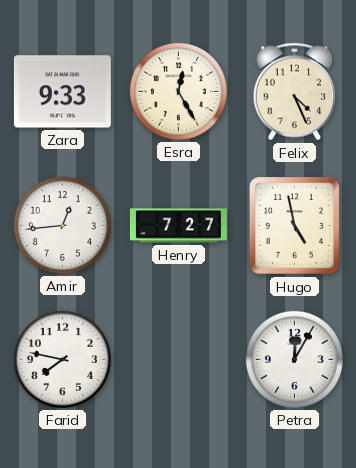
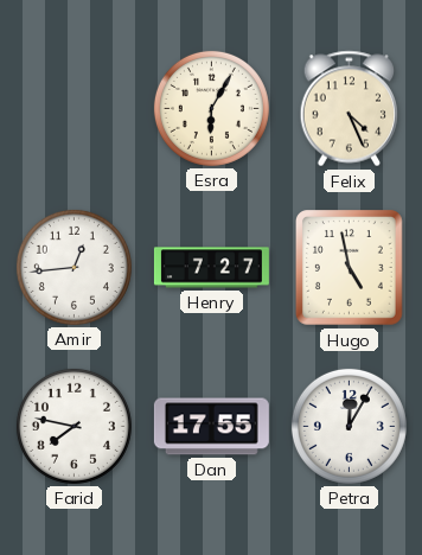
Zara: 9:33 -> none (62, 92)
Esra: 12:25 -> 6:05 (211, 108)
Dan: none -> 17:55 (211, 427)
